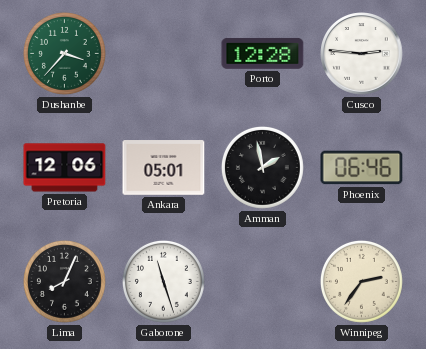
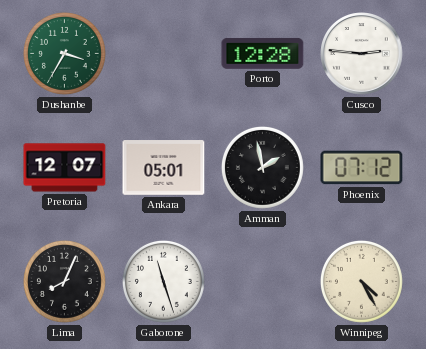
Dushanbe: 3:37 -> 3:35 (64, 53)
Pretoria: 12:06 -> 12:07 (65, 168)
Phoenix: 06:46 -> 07:12 (362, 168)
Winnipeg: 2:36 -> 4:25 (361, 281)
